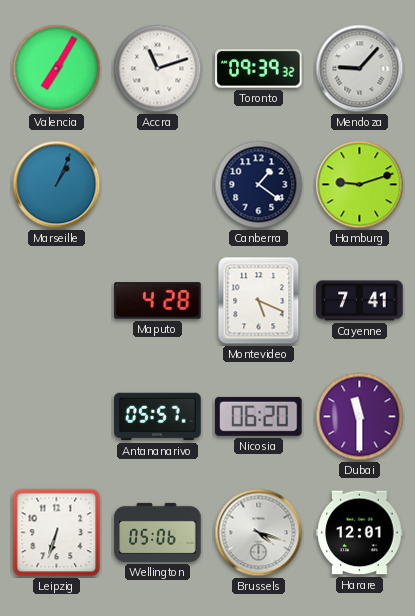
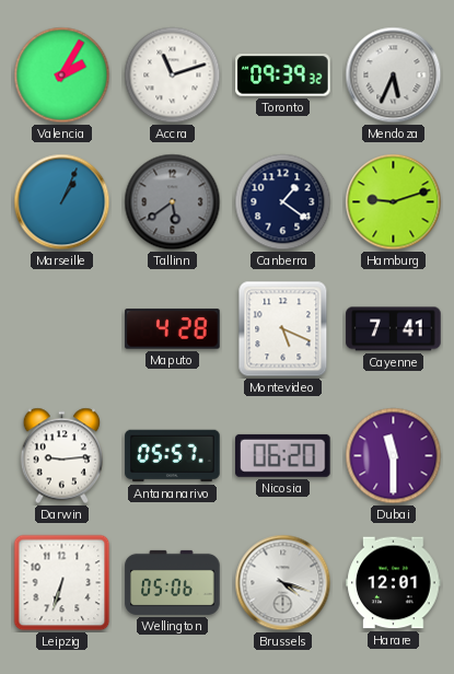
Valencia: 7:05 -> 2:05 (62, 75)
Mendoza: 9:07 -> 5:34 (394, 75)
Tallinn: none -> 5:39 (173, 202)
Darwin: none -> 9:14 (62, 456)
